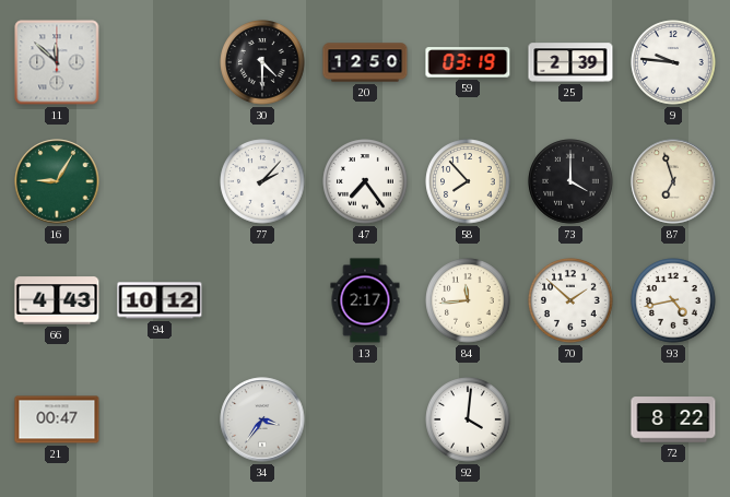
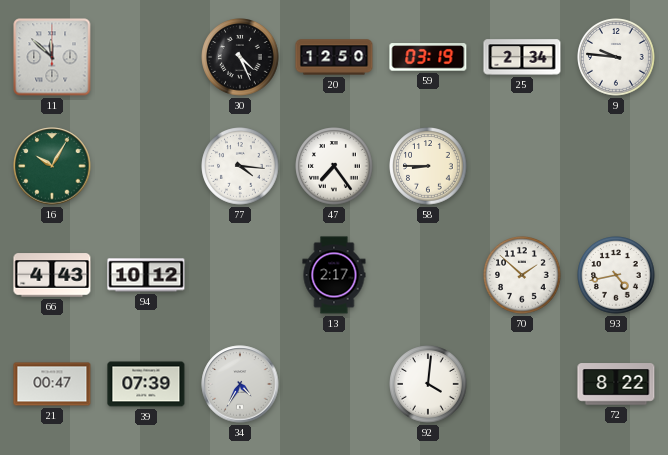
30: 4:30 -> 4:26 (240, 57)
25: 2:39 -> 2:34 (522, 57)
16: 9:05 -> 10:05 (52, 166)
77: 2:07 -> 4:16 (240, 166)
58: 7:53 -> 8:45 (428, 166)
73: 4:00 -> none (570, 181)
87: 6:57 -> none (673, 181)
84: 11:44 -> none (468, 300)
39: none -> 07:39 (146, 384)
34: 3:36 -> 4:35 (240, 384)
